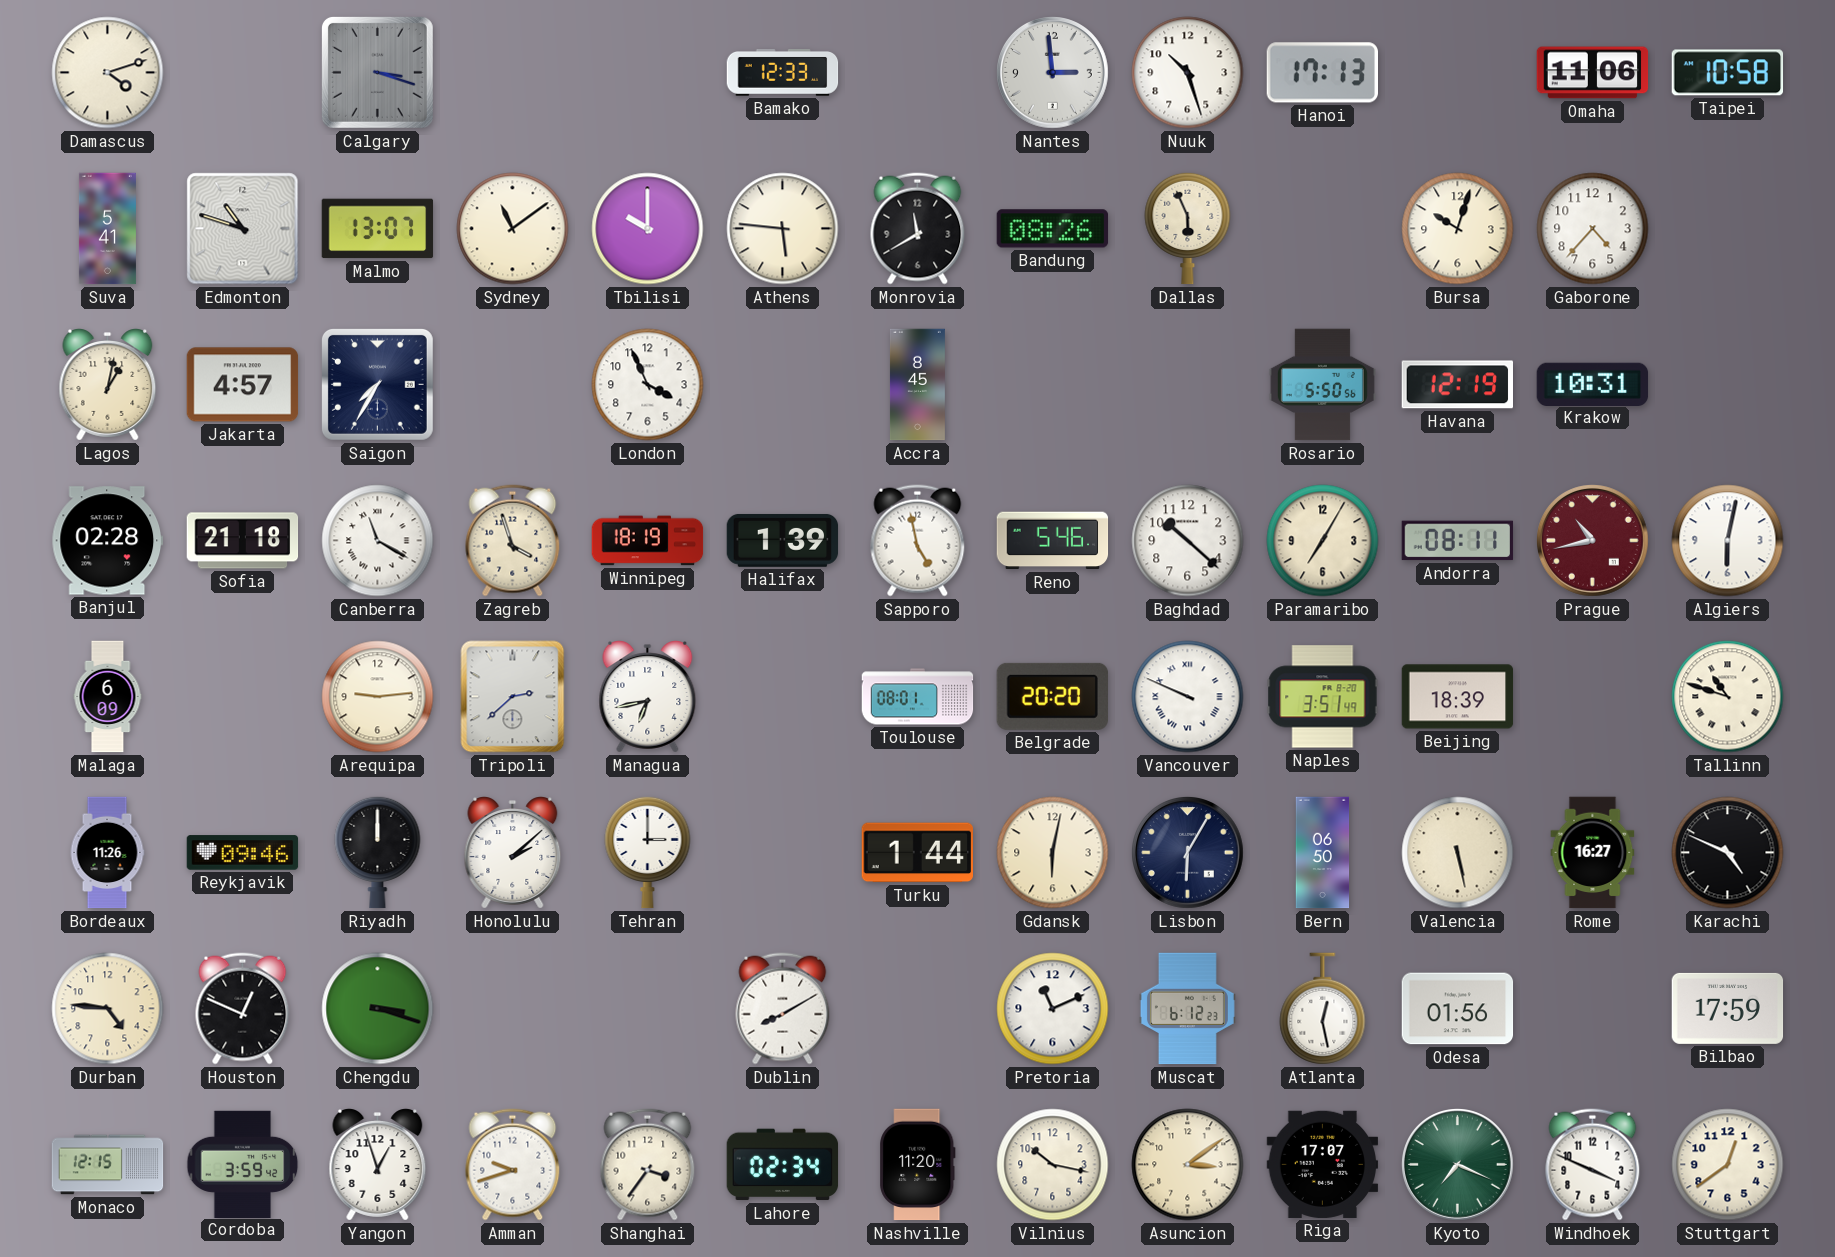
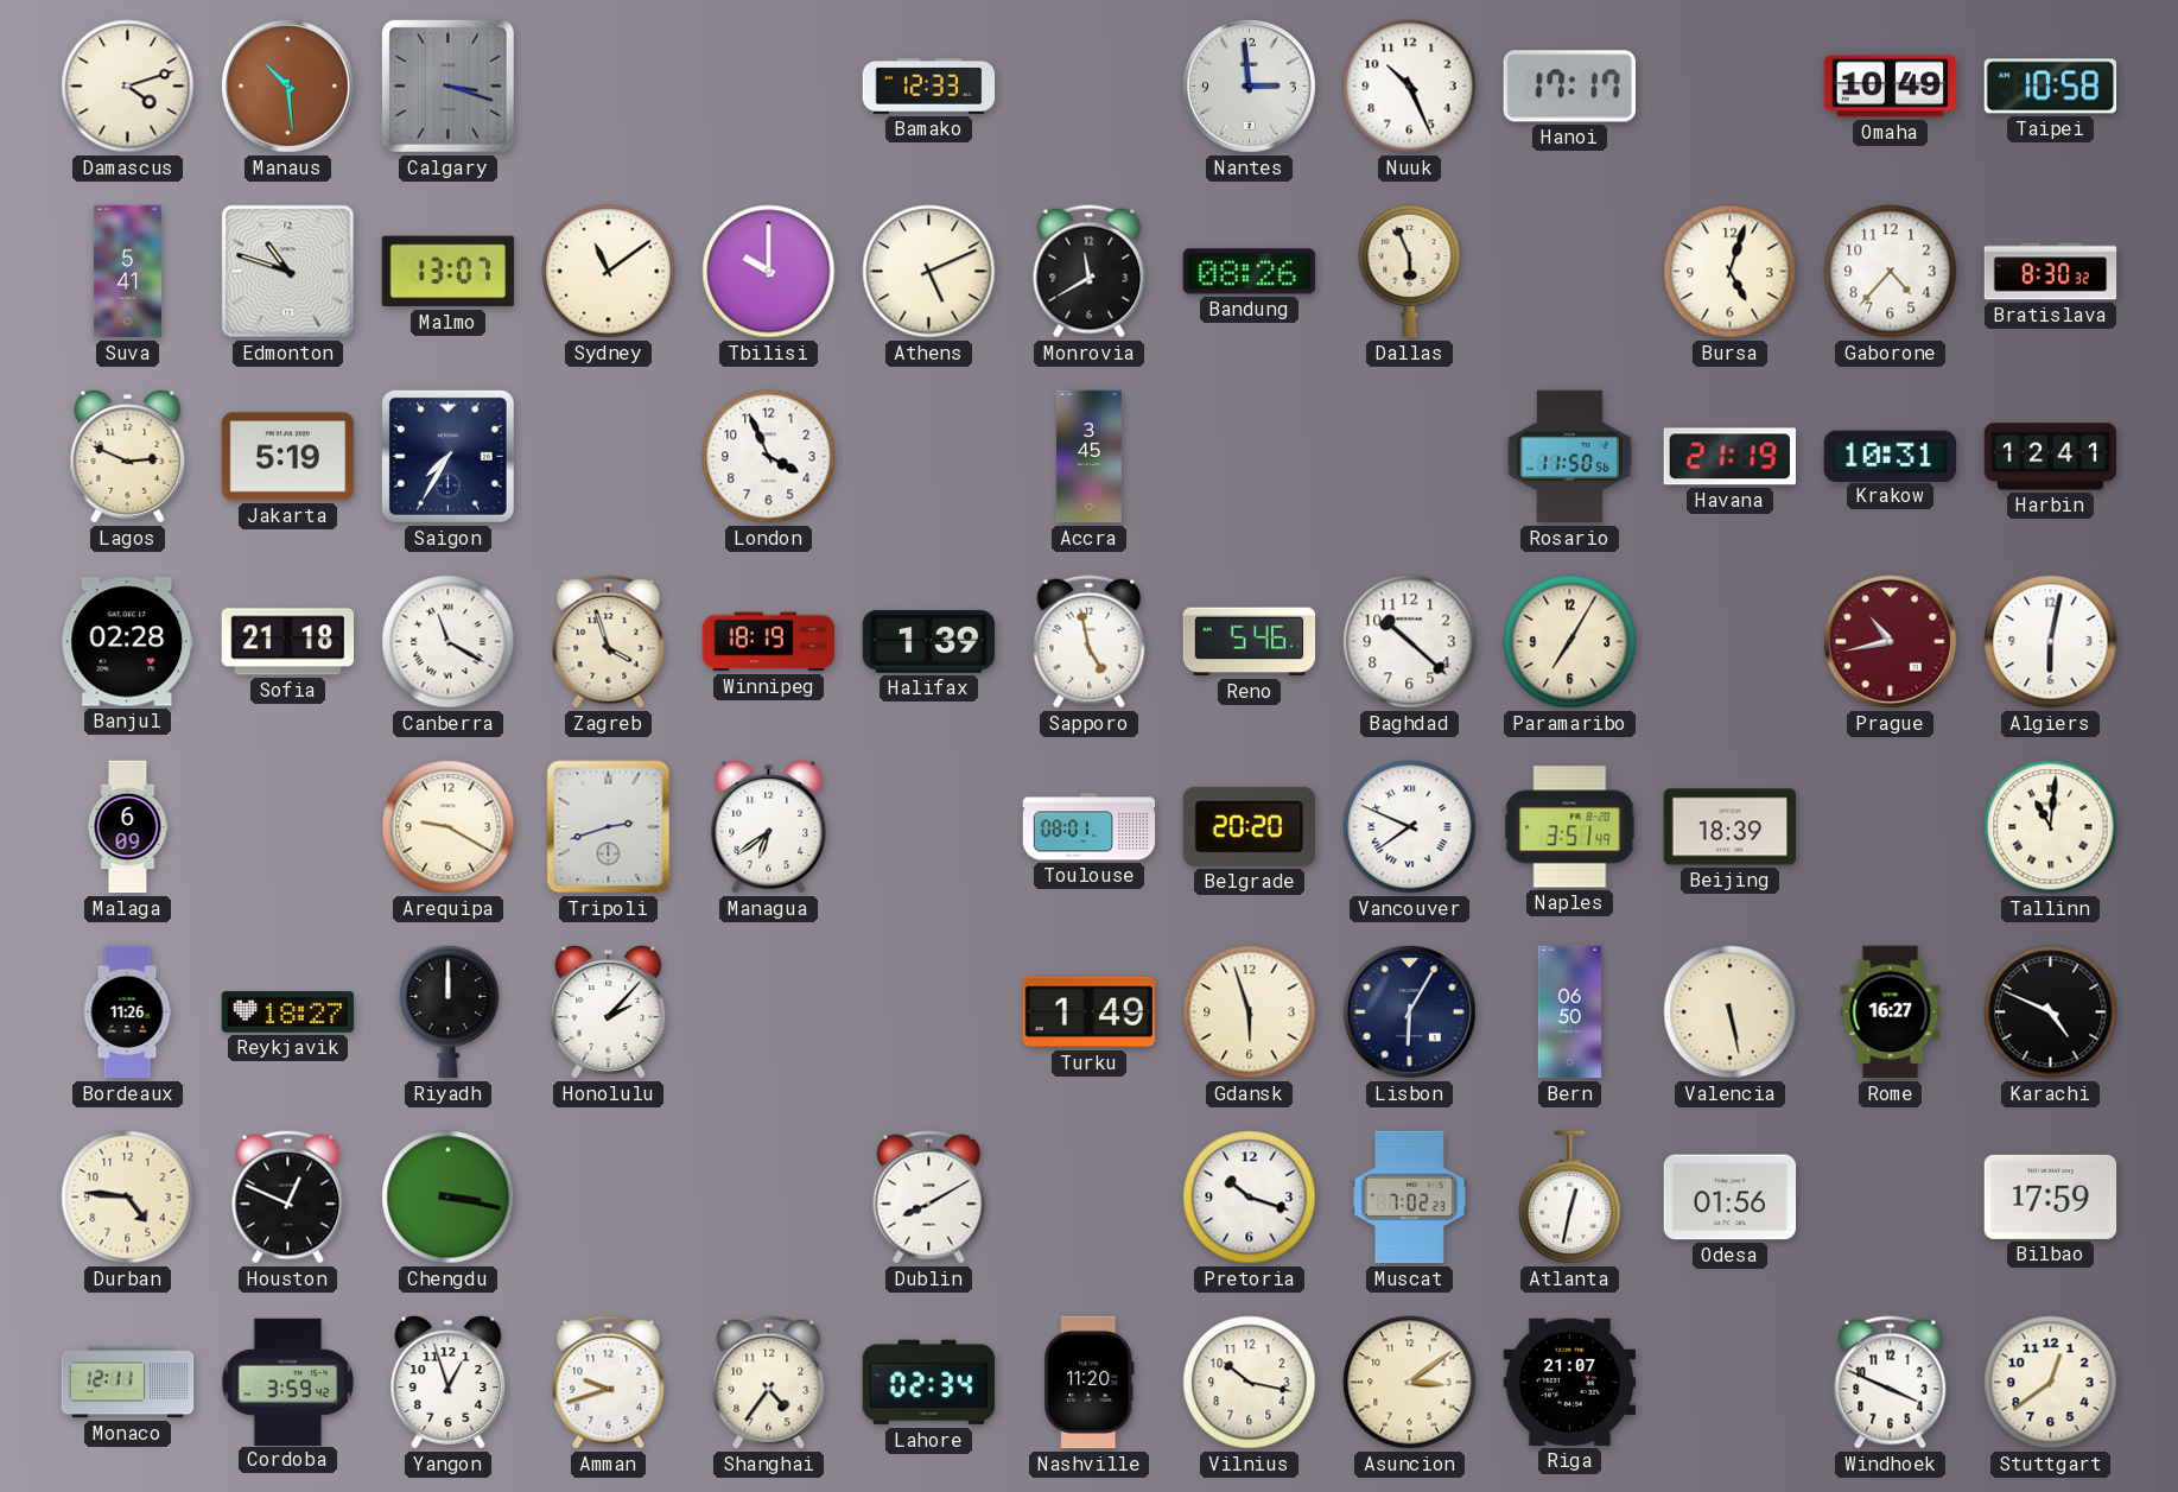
Manaus: none -> 10:29 (288, 87)
Nuuk: 10:27 -> 10:26 (1410, 87)
Hanoi: 17:13 -> 17:17 (1569, 87)
Omaha: 11:06 -> 10:49 (1891, 87)
Athens: 5:46 -> 5:11 (929, 272)
Bursa: 10:03 -> 5:03 (1731, 272)
Bratislava: none -> 8:30 (2051, 272)
Lagos: 1:02 -> 2:49 (128, 457)
Jakarta: 4:57 -> 5:19 (288, 457)
Accra: 8:45 -> 3:45 (1088, 457)
Rosario: 5:50 -> 11:50 (1569, 457)
Havana: 12:19 -> 21:19 (1729, 457)
Harbin: none -> 12:41 (2051, 457)
Andorra: 08:11 -> none (1458, 541)
Arequipa: 9:14 -> 9:20 (449, 827)
Tripoli: 2:38 -> 2:42 (609, 827)
Managua: 6:43 -> 6:39 (769, 827)
Vancouver: 9:49 -> 7:49 (1410, 827)
Tallinn: 10:48 -> 11:01 (2051, 827)
Reykjavik: 09:46 -> 18:27 (288, 1012)
Honolulu: 2:08 -> 2:07 (609, 1012)
Tehran: 3:00 -> none (648, 852)
Turku: 1:44 -> 1:49 (1090, 1012)
Gdansk: 6:02 -> 5:57 (1250, 1012)
Chengdu: 3:18 -> 3:17 (449, 1198)
Pretoria: 11:11 -> 10:18 (1250, 1198)
Muscat: 6:12 -> 7:02 (1409, 1198)
Atlanta: 12:28 -> 12:32 (1570, 1198)
Monaco: 12:15 -> 12:11 (128, 1383)
Shanghai: 3:36 -> 4:36 (769, 1383)
Riga: 17:07 -> 21:07 (1570, 1382)
Kyoto: 7:19 -> none (1458, 1165)
